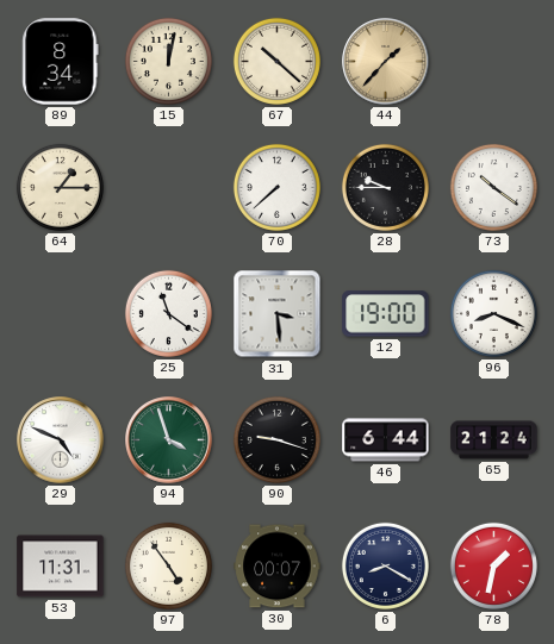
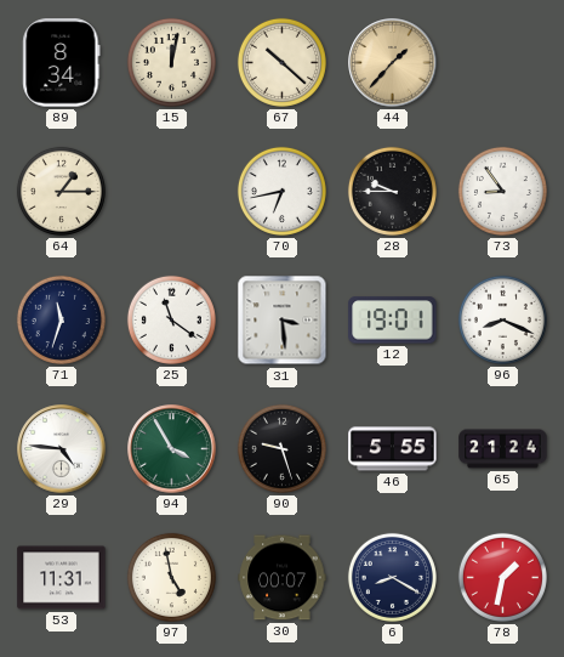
70: 7:38 -> 6:43 (281, 191)
73: 10:21 -> 8:54 (502, 191)
71: none -> 11:33 (61, 319)
12: 19:00 -> 19:01 (393, 321)
29: 4:49 -> 4:46 (62, 449)
94: 3:57 -> 3:55 (172, 449)
90: 9:18 -> 9:27 (281, 448)
46: 6:44 -> 5:55 (393, 449)
97: 4:54 -> 4:58 (171, 577)
